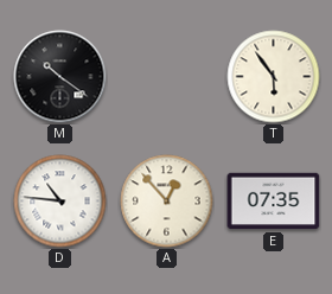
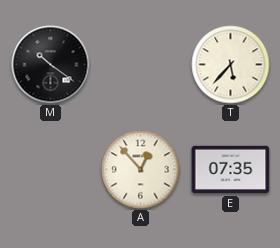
T: 5:54 -> 5:37 (231, 65)
D: 10:46 -> none (60, 202)
